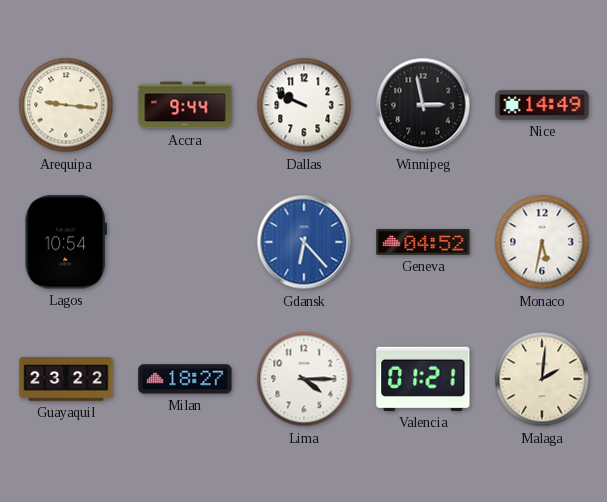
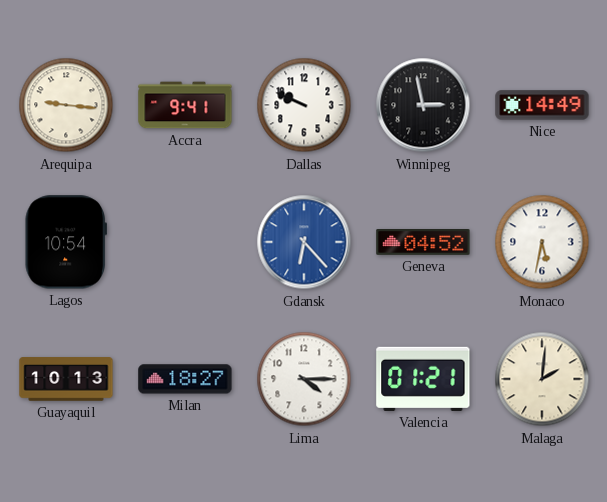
Accra: 9:44 -> 9:41 (185, 105)
Guayaquil: 23:22 -> 10:13 (66, 379)
